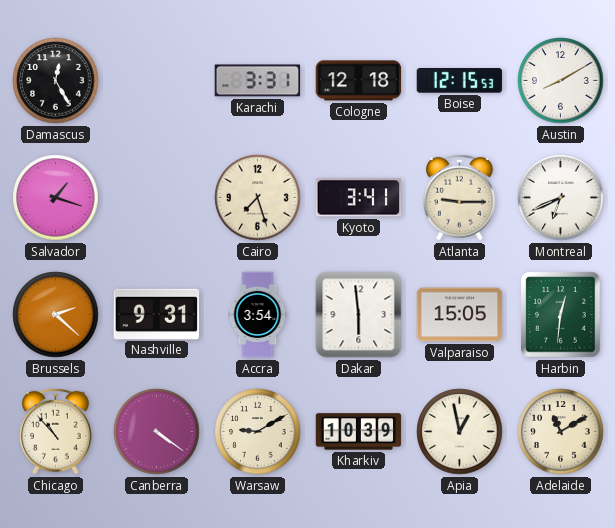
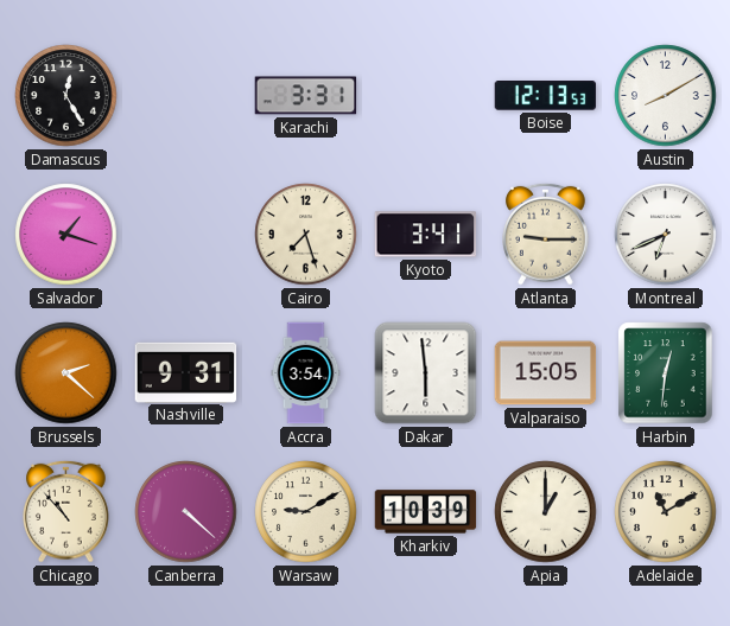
Cologne: 12:18 -> none (359, 81)
Boise: 12:15 -> 12:13 (546, 96)
Canberra: 4:21 -> 4:22 (186, 512)
Apia: 12:58 -> 1:00 (546, 512)
